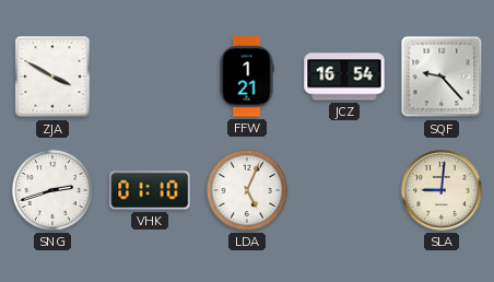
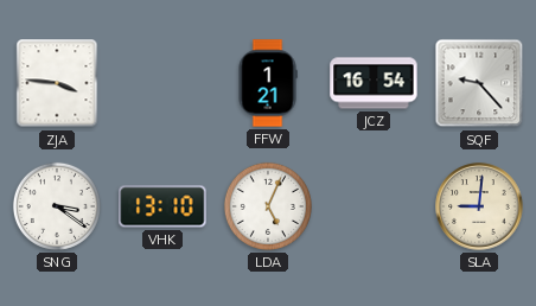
ZJA: 3:50 -> 3:46 (57, 83)
SNG: 2:42 -> 3:21 (57, 206)
VHK: 01:10 -> 13:10 (162, 206)
